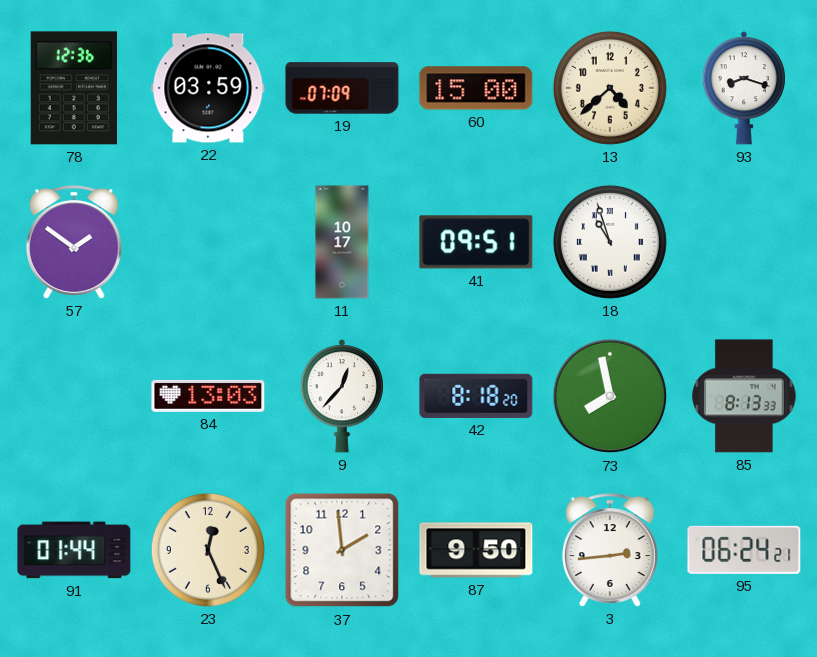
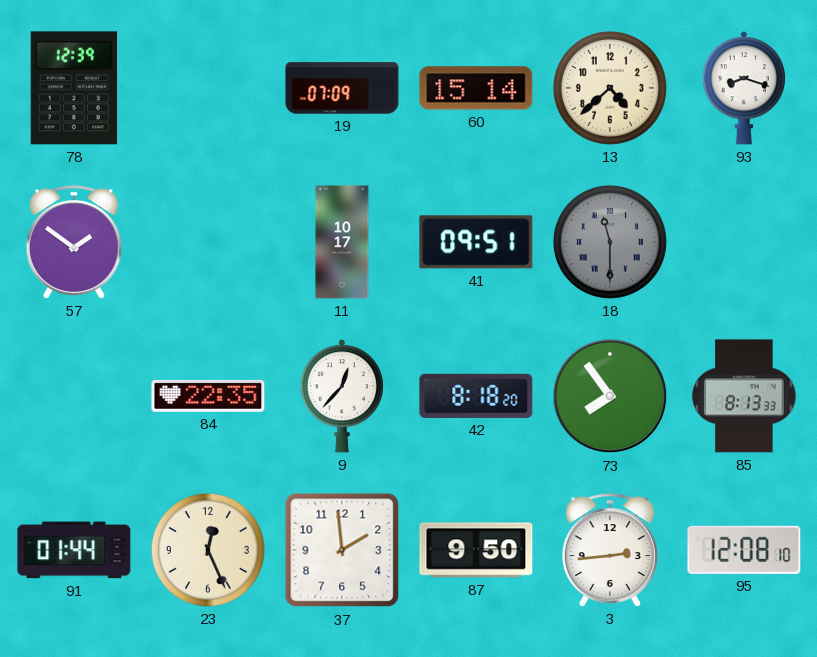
78: 12:36 -> 12:39 (73, 88)
22: 03:59 -> none (208, 88)
60: 15:00 -> 15:14 (476, 88)
18: 10:57 -> 11:30 (610, 242)
18 dial: white -> grey (610, 242)
84: 13:03 -> 22:35 (208, 396)
73: 7:58 -> 7:54 (610, 396)
95: 06:24 -> 12:08 (744, 550)
